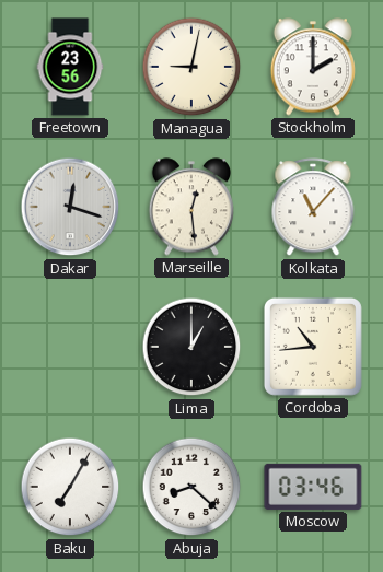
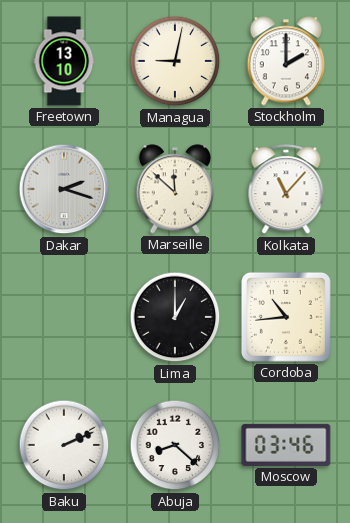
Freetown: 23:56 -> 13:10 (64, 61)
Dakar: 12:18 -> 2:18 (64, 189)
Marseille: 12:29 -> 11:52 (174, 189)
Baku: 7:05 -> 2:11 (64, 445)
